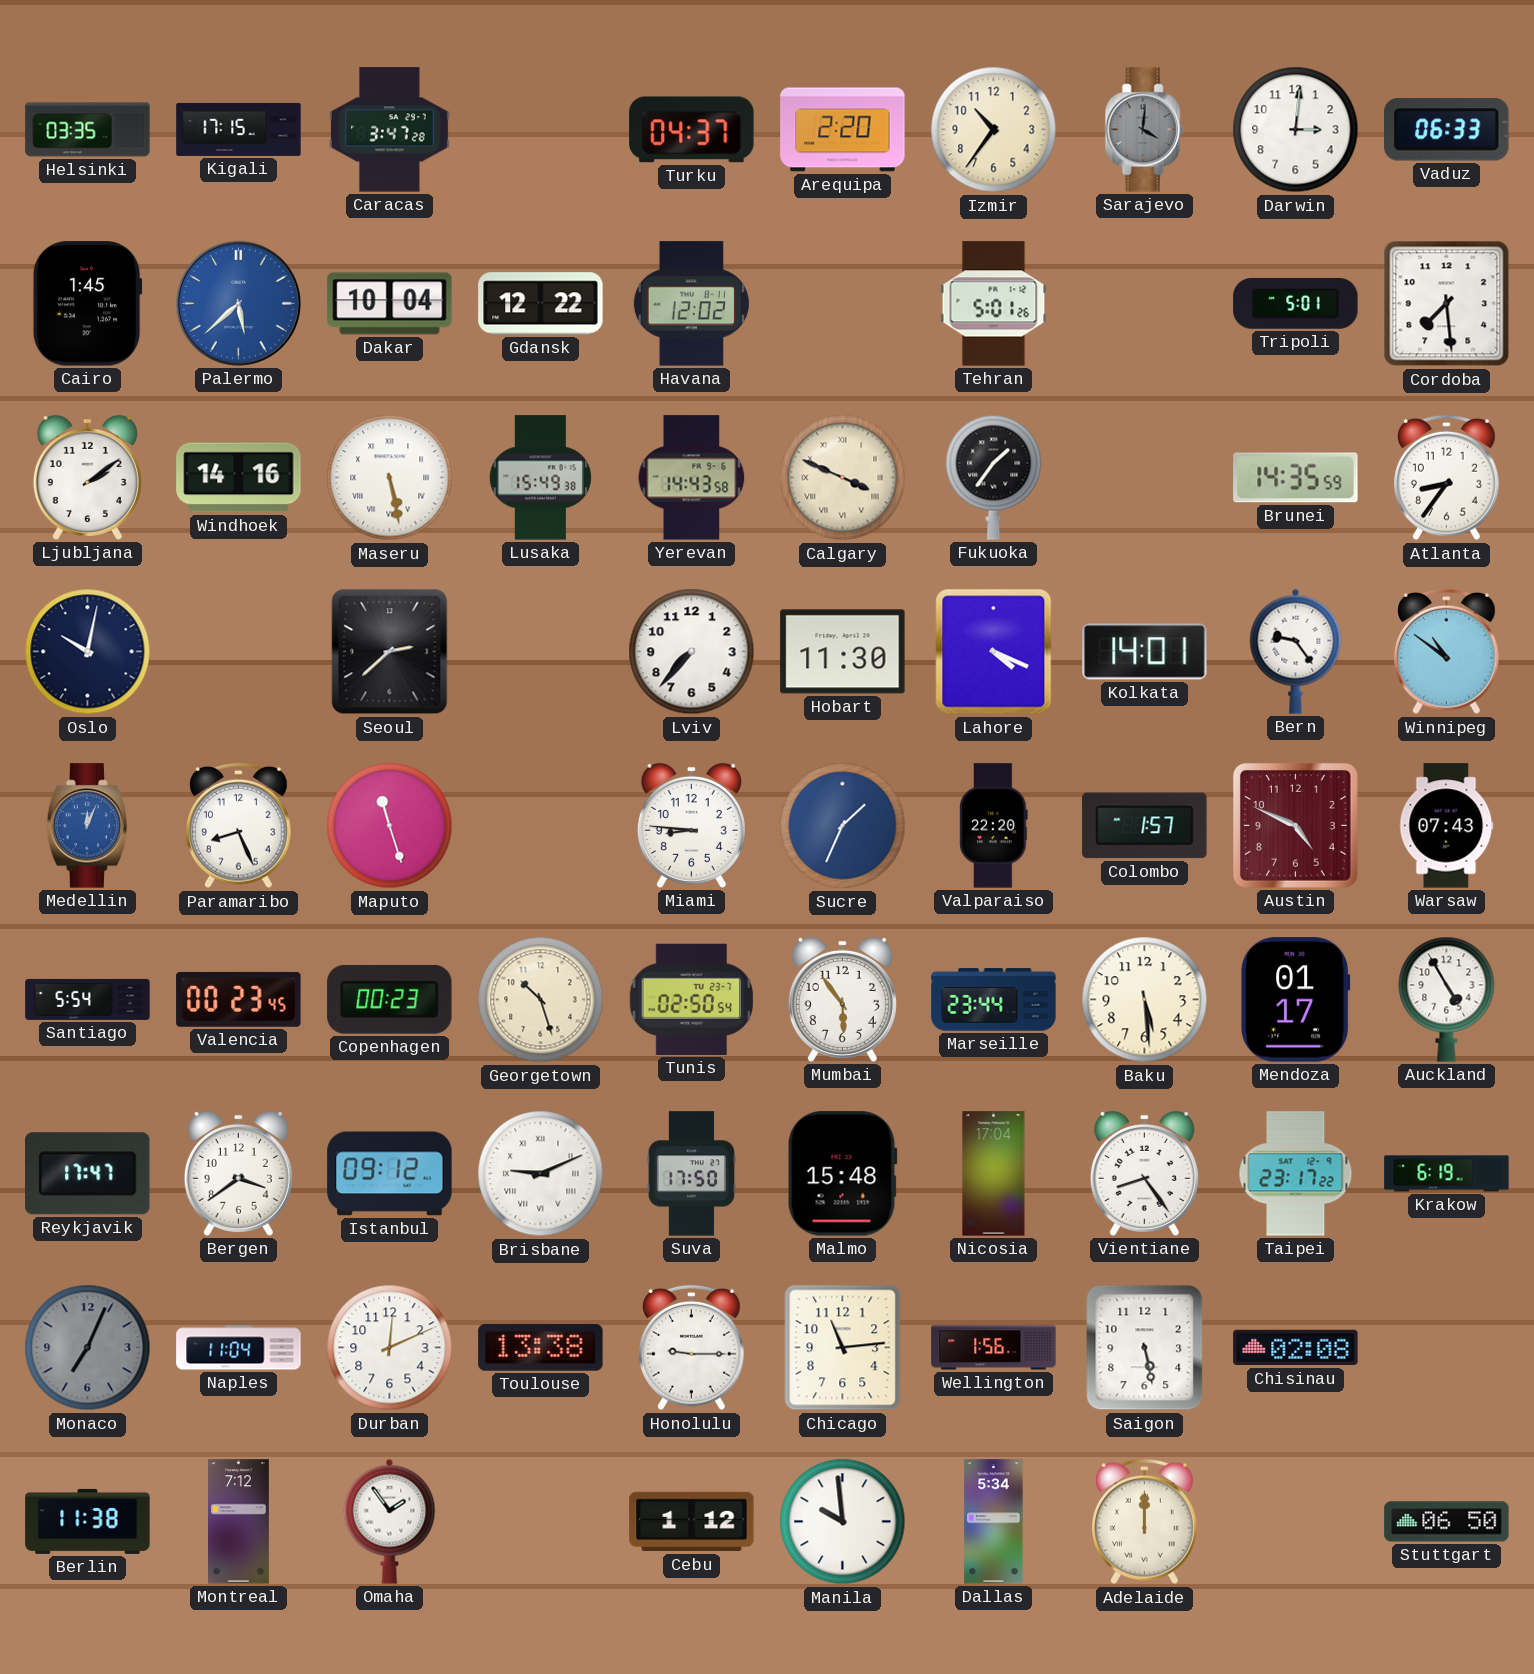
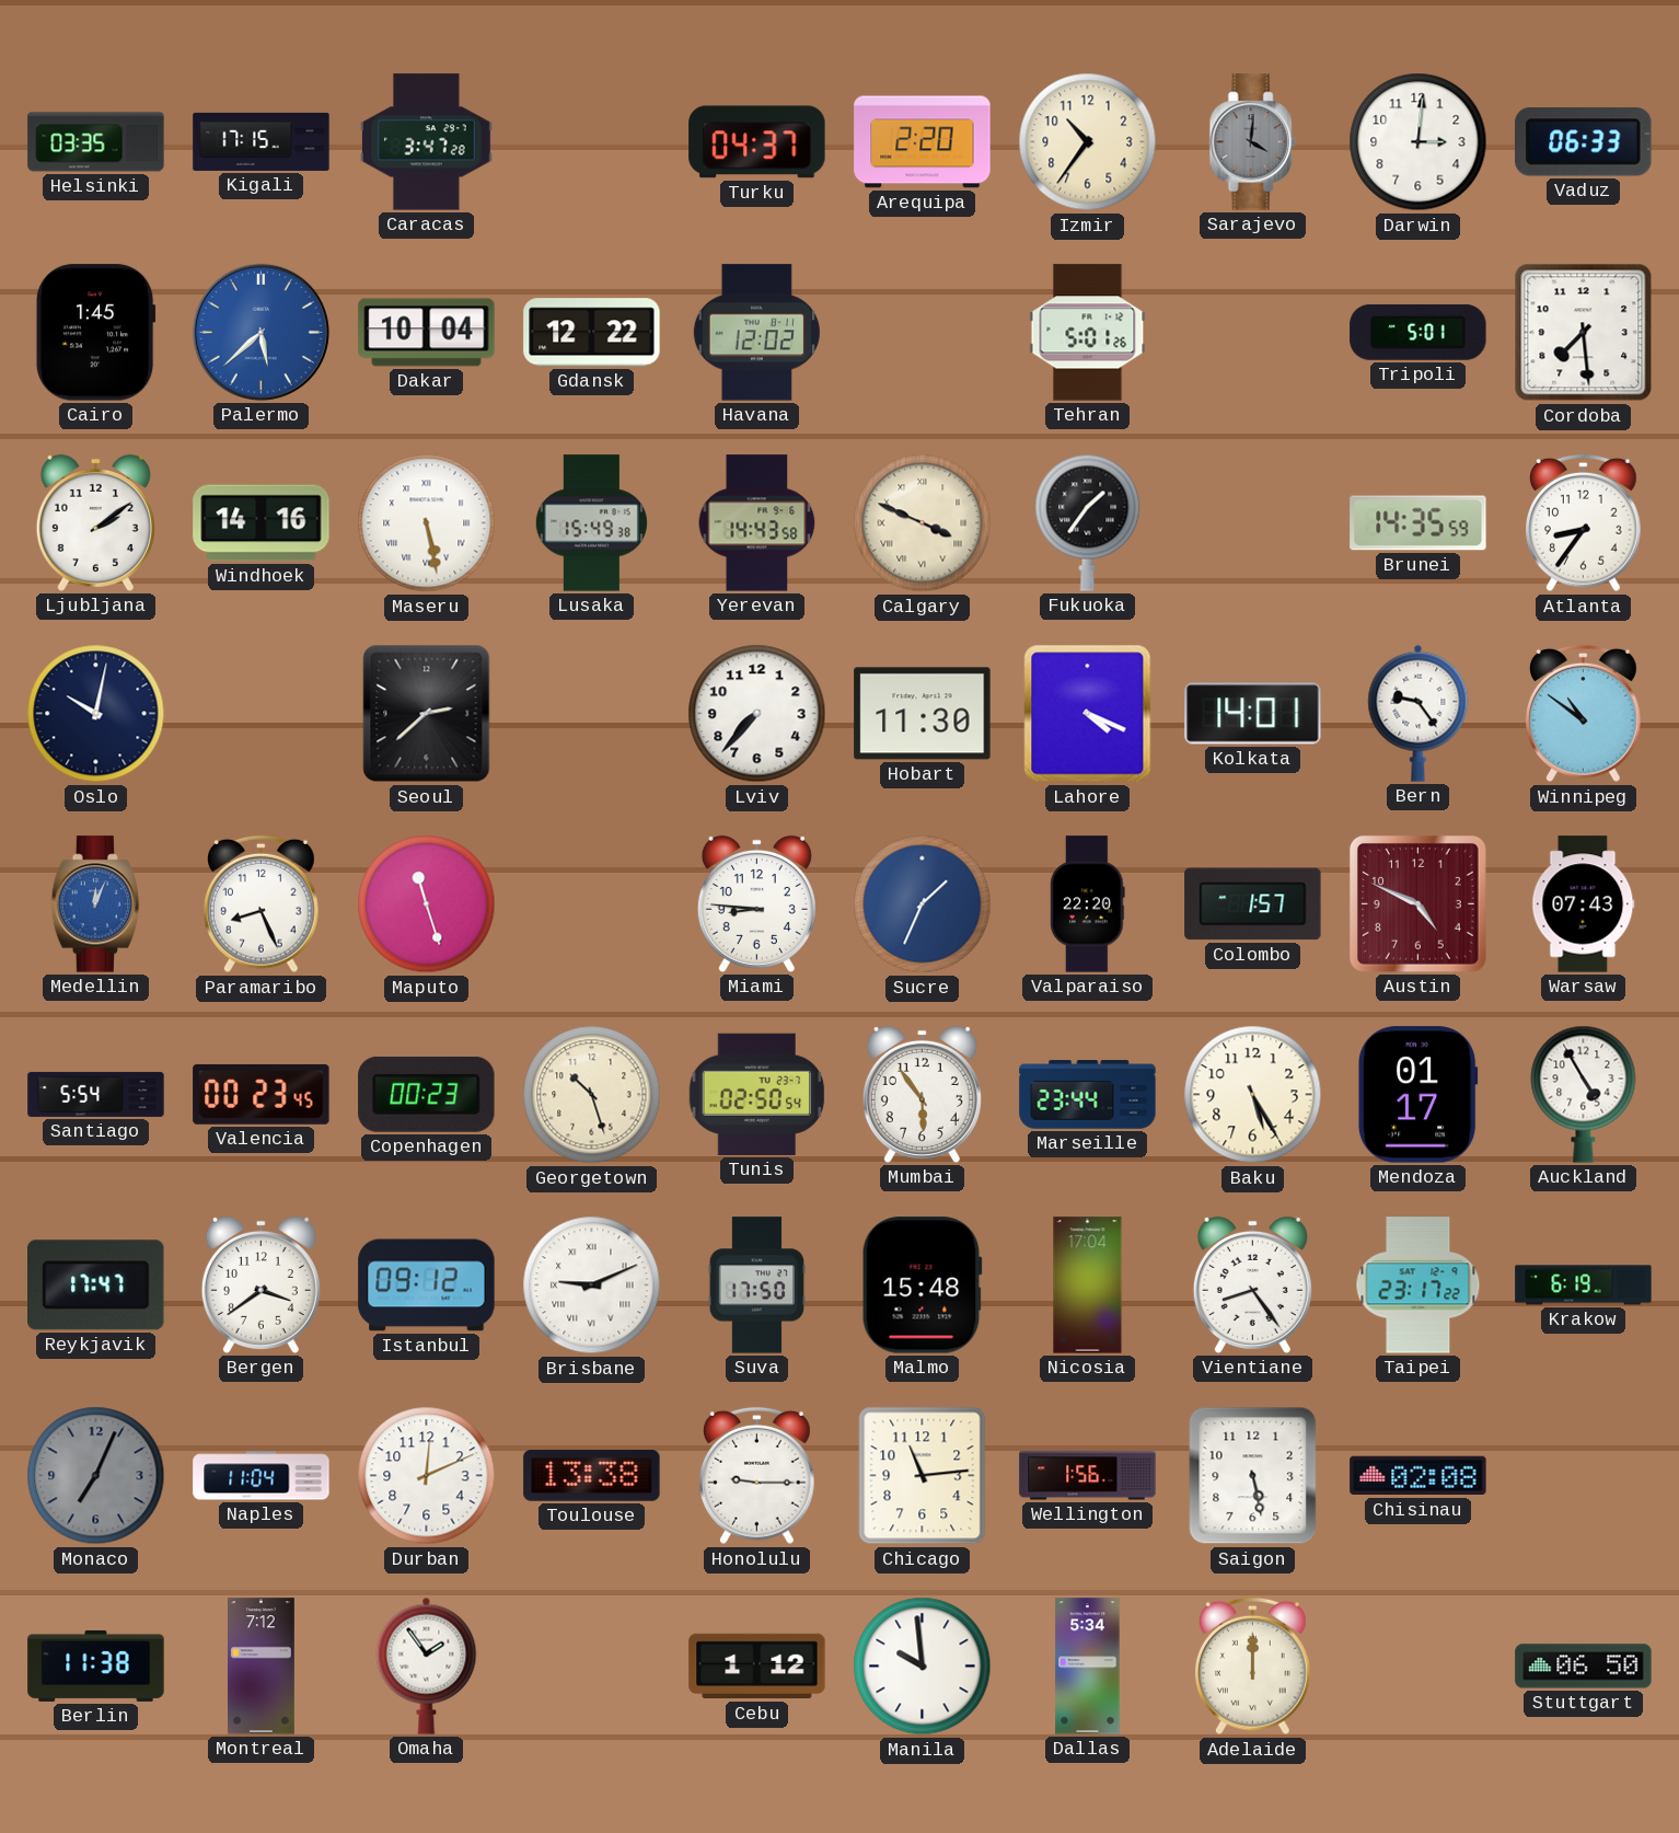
Baku: 5:29 -> 5:25 (1253, 1095)
